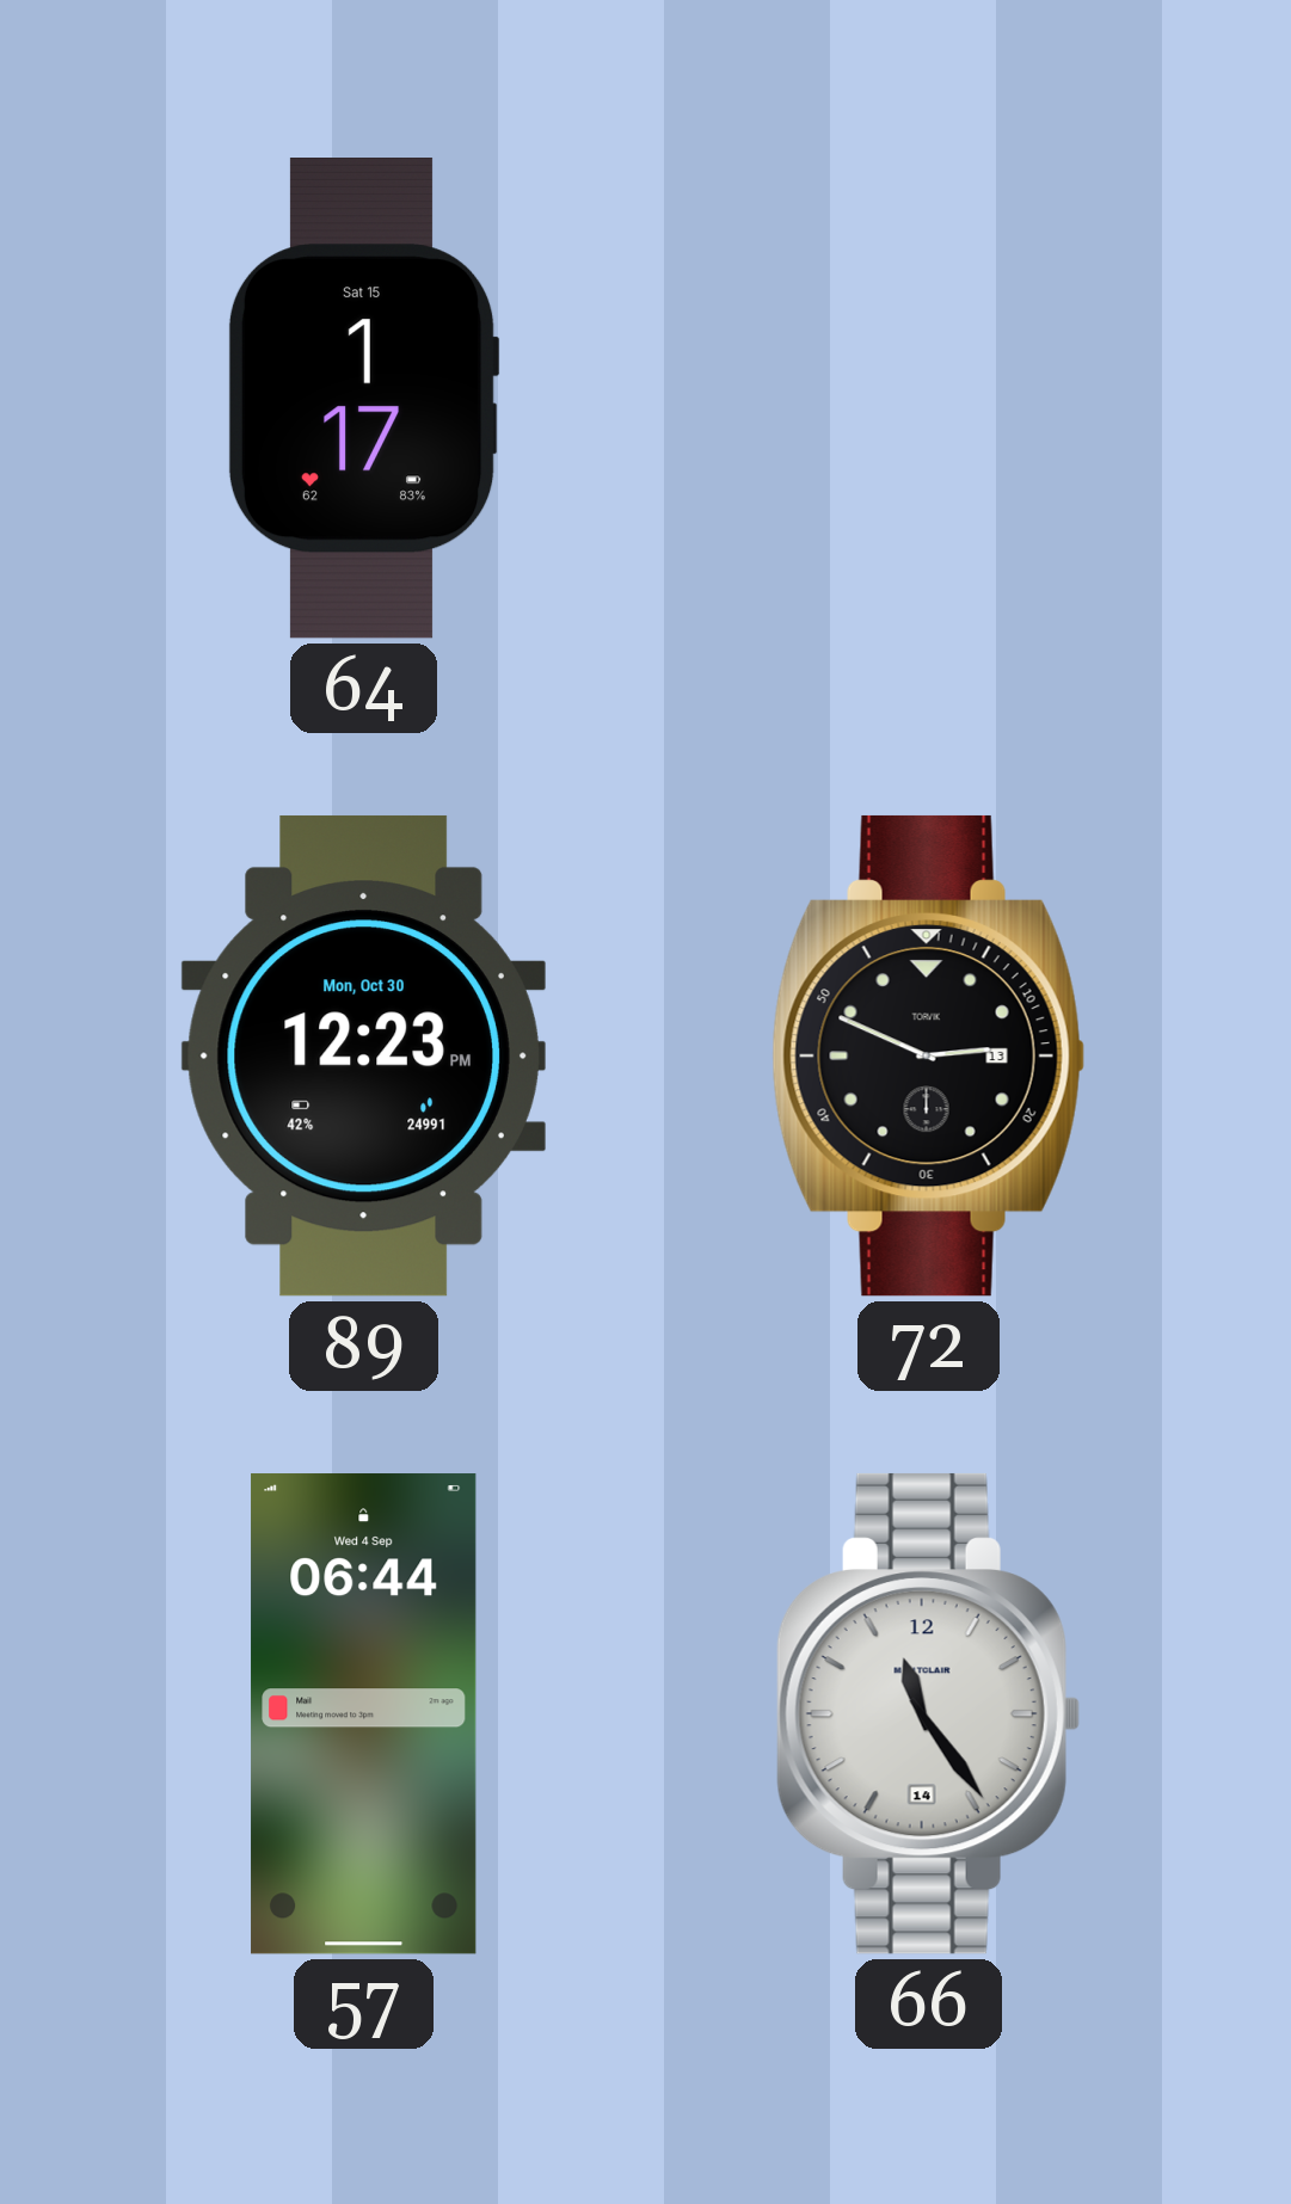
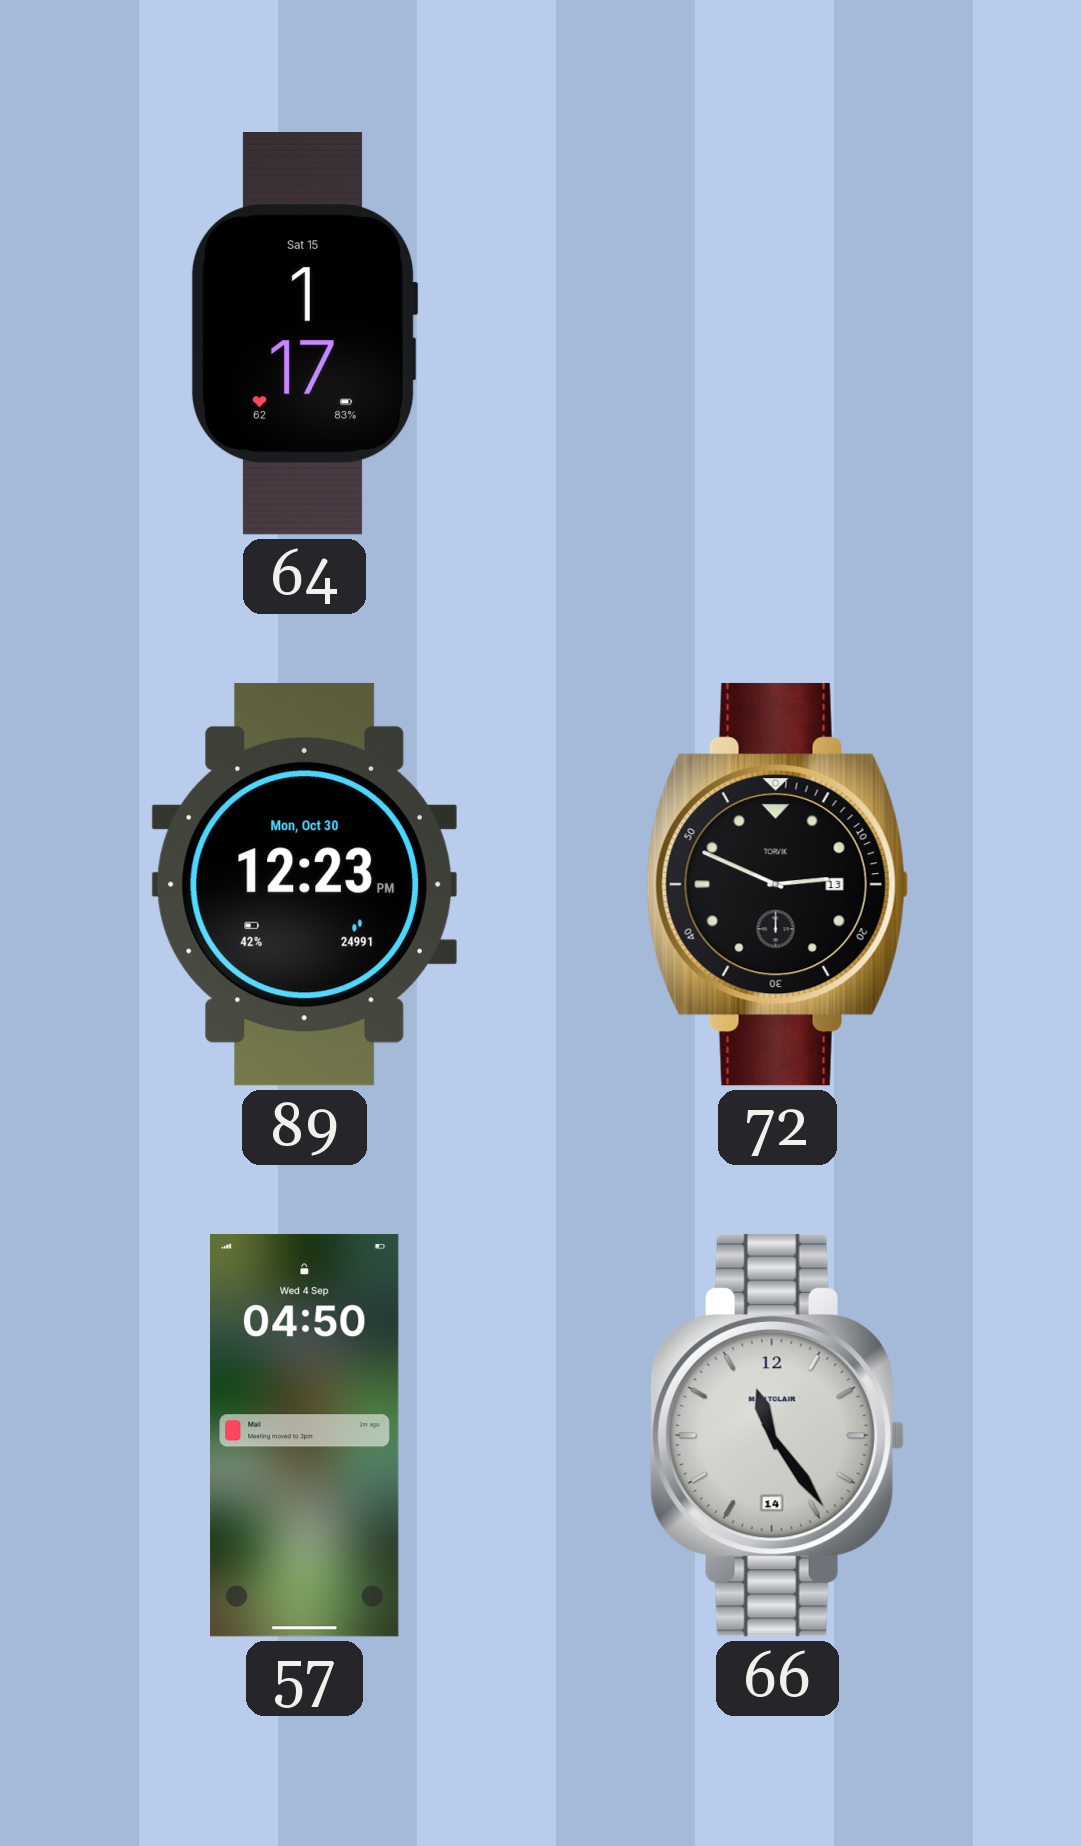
57: 06:44 -> 04:50 (305, 1436)
